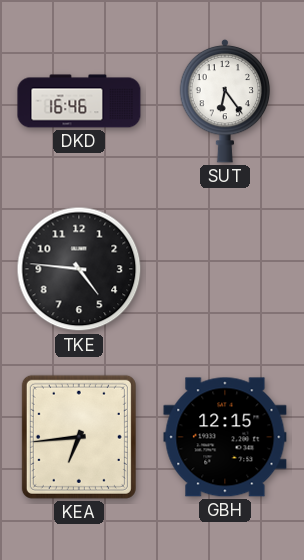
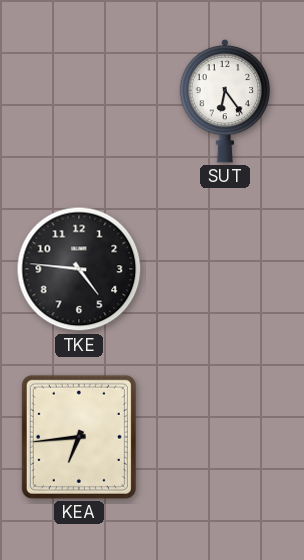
DKD: 16:46 -> none (79, 101)
GBH: 12:15 -> none (225, 437)
